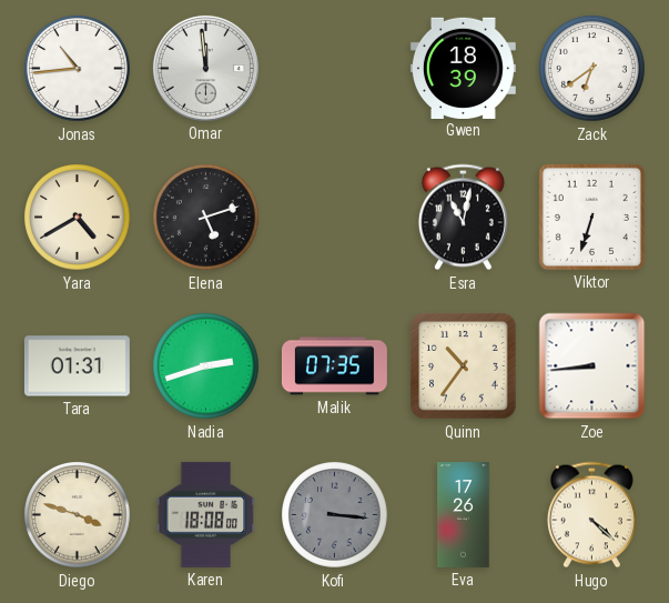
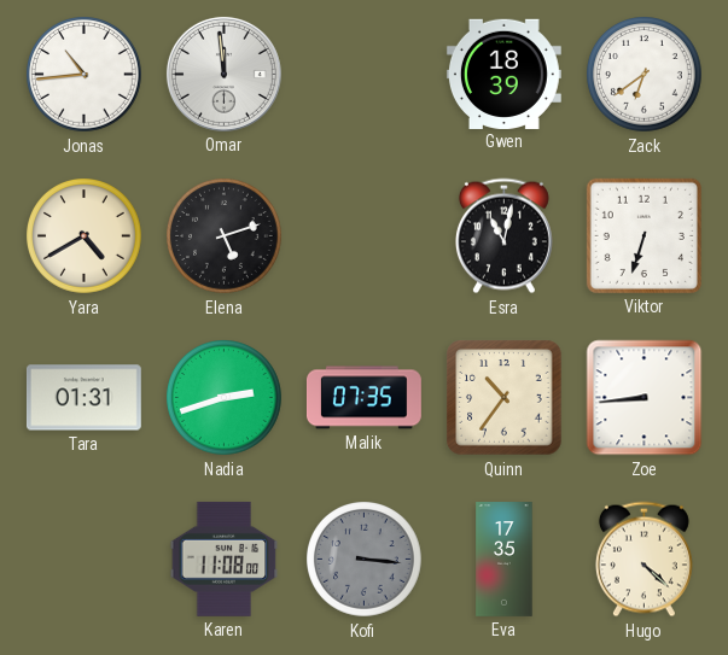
Diego: 3:48 -> none (78, 515)
Karen: 18:08 -> 11:08 (225, 558)
Eva: 17:26 -> 17:35 (505, 560)
